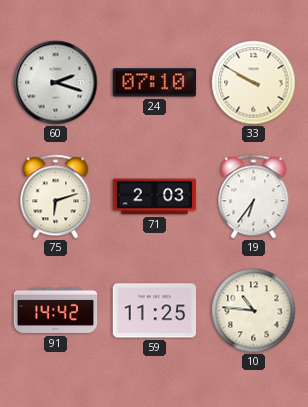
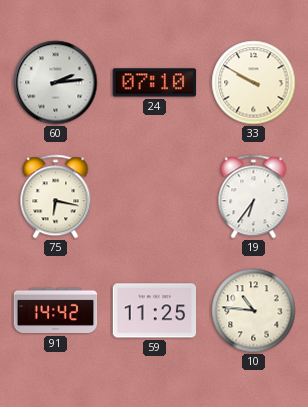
60: 2:18 -> 2:14 (56, 83)
75: 6:12 -> 6:17 (56, 197)
71: 2:03 -> none (155, 197)
